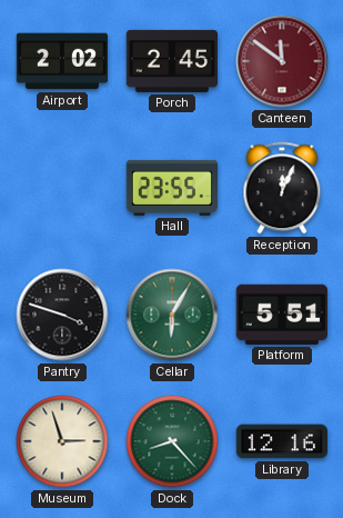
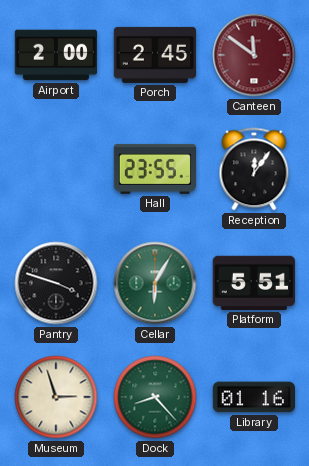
Airport: 2:02 -> 2:00 (55, 55)
Reception: 12:04 -> 12:06 (254, 169)
Library: 12:16 -> 01:16 (253, 397)
